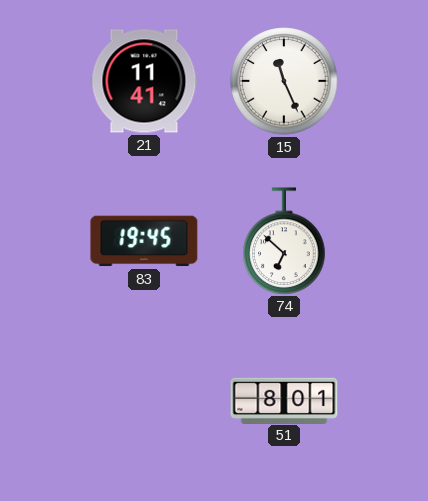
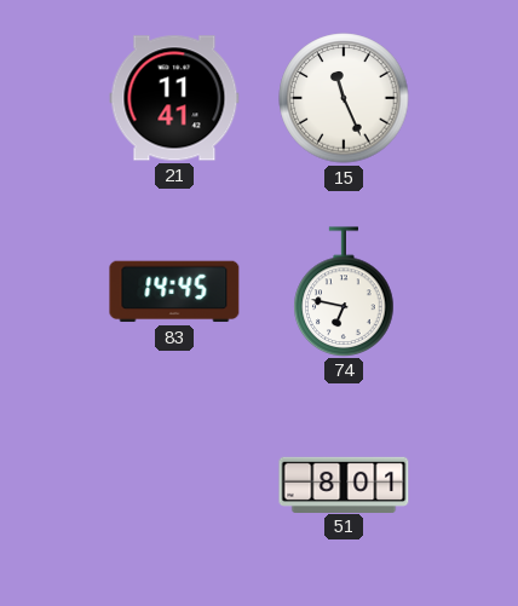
83: 19:45 -> 14:45 (174, 292)
74: 6:52 -> 6:47 (344, 292)
